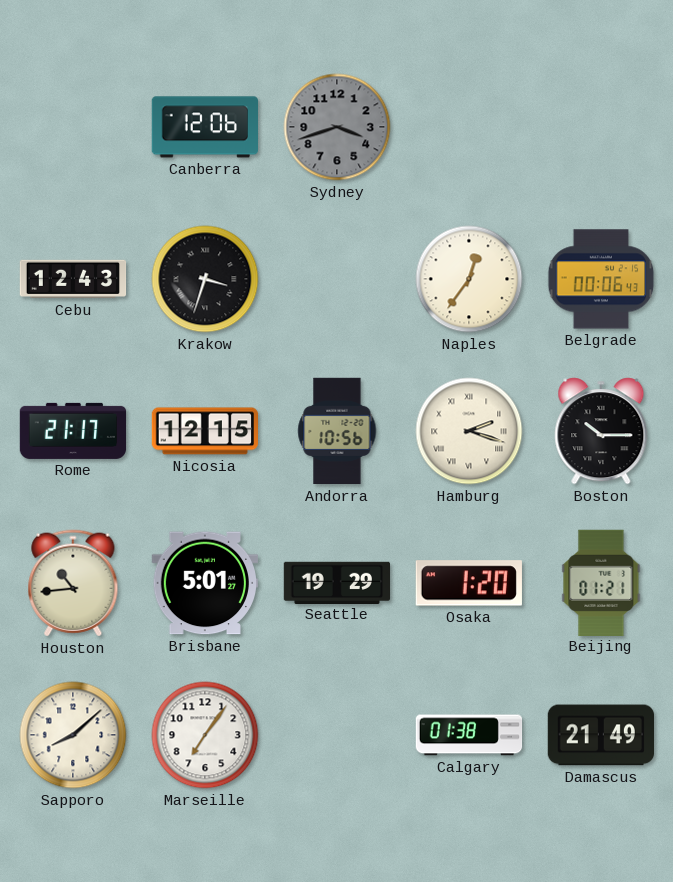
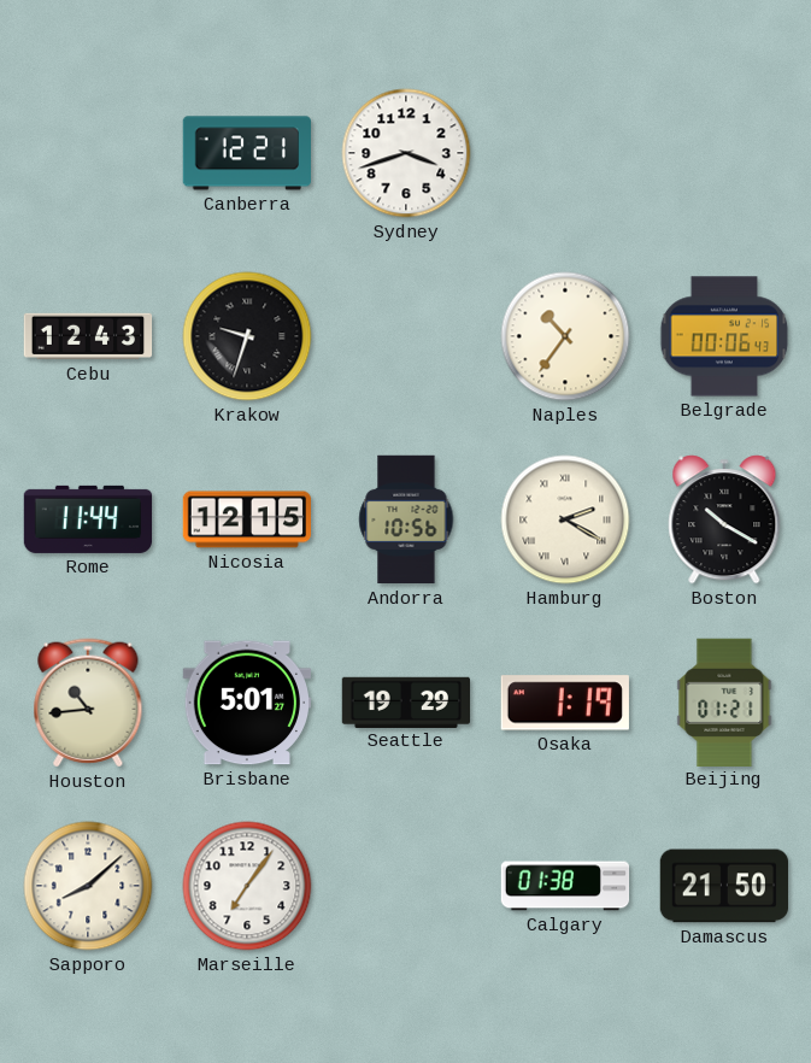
Canberra: 12:06 -> 12:21 (246, 153)
Sydney dial: grey -> white (406, 153)
Krakow: 3:33 -> 9:33 (247, 336)
Naples: 12:36 -> 10:36 (565, 336)
Rome: 21:17 -> 11:44 (88, 519)
Hamburg: 2:18 -> 2:20 (565, 519)
Boston: 10:15 -> 10:20 (724, 519)
Osaka: 1:20 -> 1:19 (565, 703)
Damascus: 21:49 -> 21:50 (723, 886)
